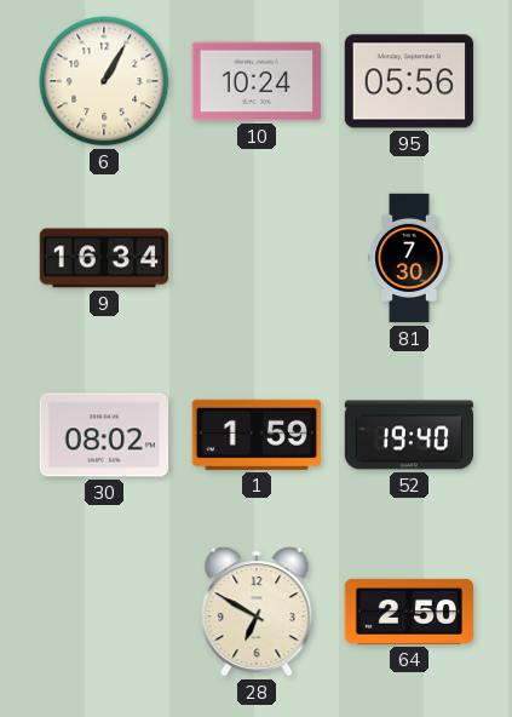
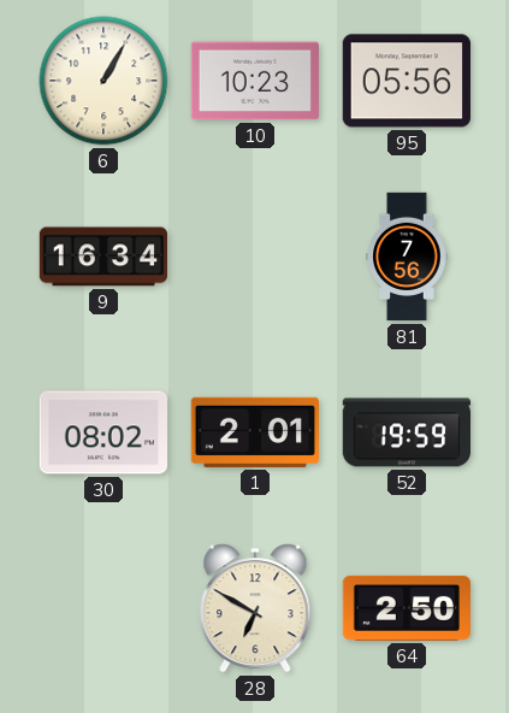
10: 10:24 -> 10:23 (254, 81)
81: 7:30 -> 7:56 (407, 257)
1: 1:59 -> 2:01 (254, 432)
52: 19:40 -> 19:59 (407, 432)
